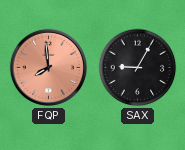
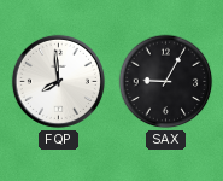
FQP dial: salmon -> white (58, 81)
